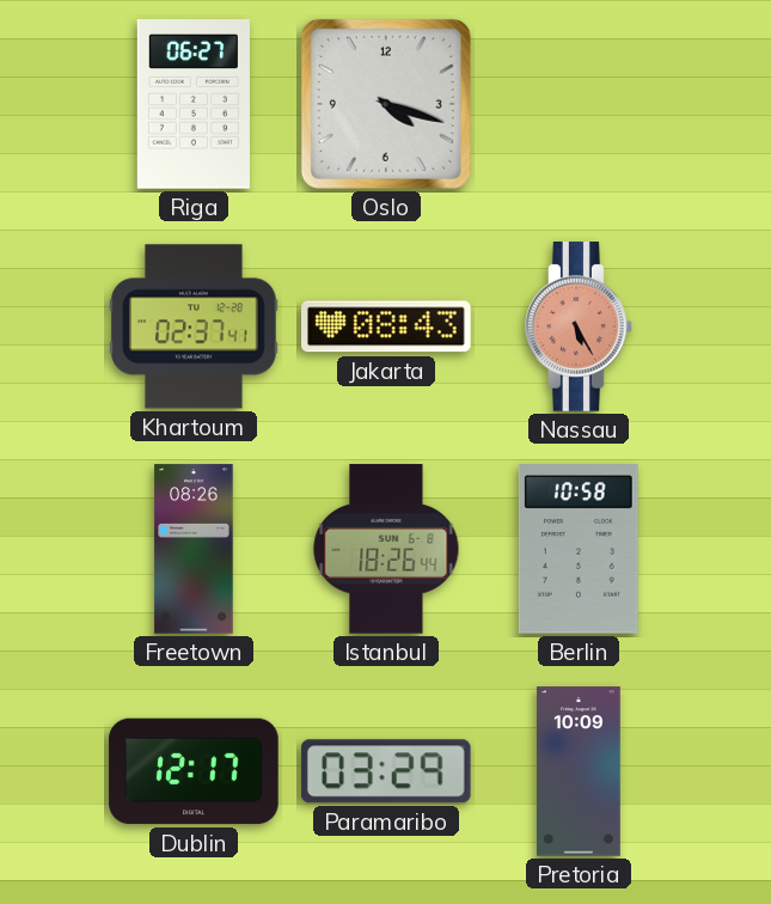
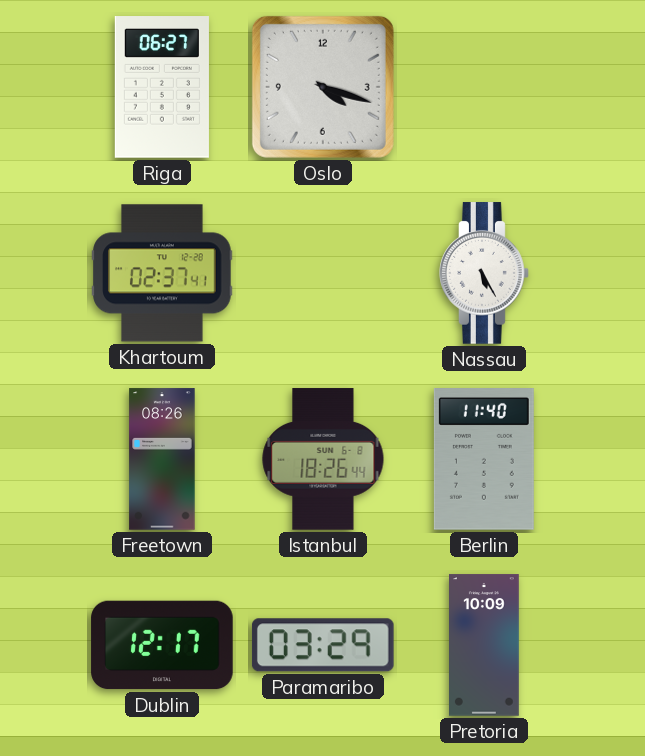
Jakarta: 08:43 -> none (387, 326)
Nassau dial: salmon -> white (484, 273)
Berlin: 10:58 -> 11:40 (484, 460)
